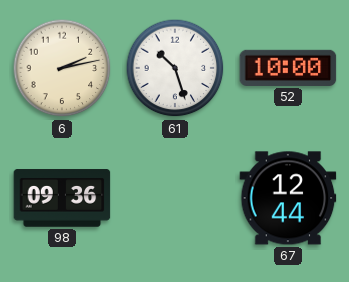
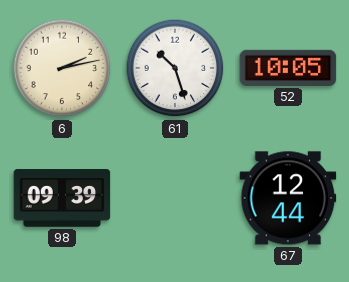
52: 10:00 -> 10:05 (288, 68)
98: 09:36 -> 09:39 (62, 198)
